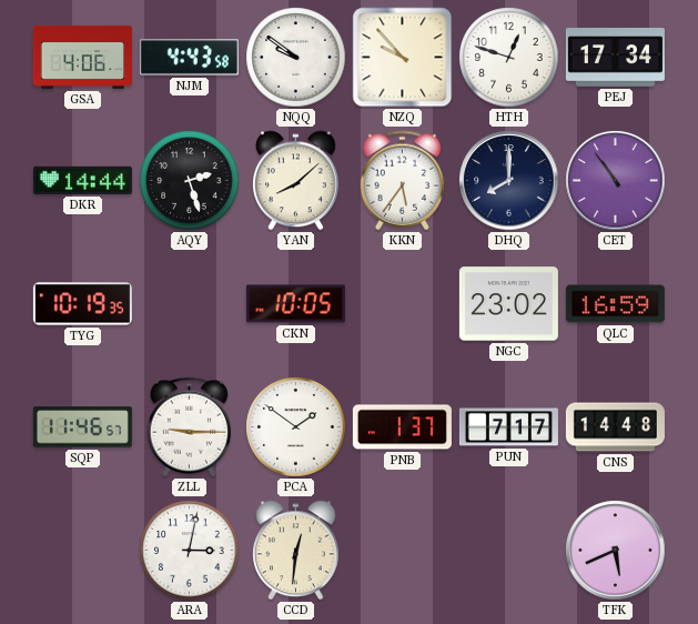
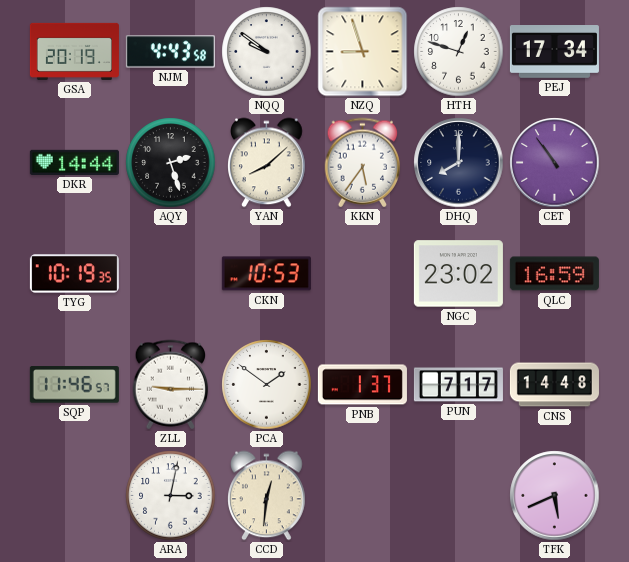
GSA: 4:06 -> 20:19 (74, 51)
NZQ: 9:53 -> 8:57 (363, 52)
CKN: 10:05 -> 10:53 (266, 274)
